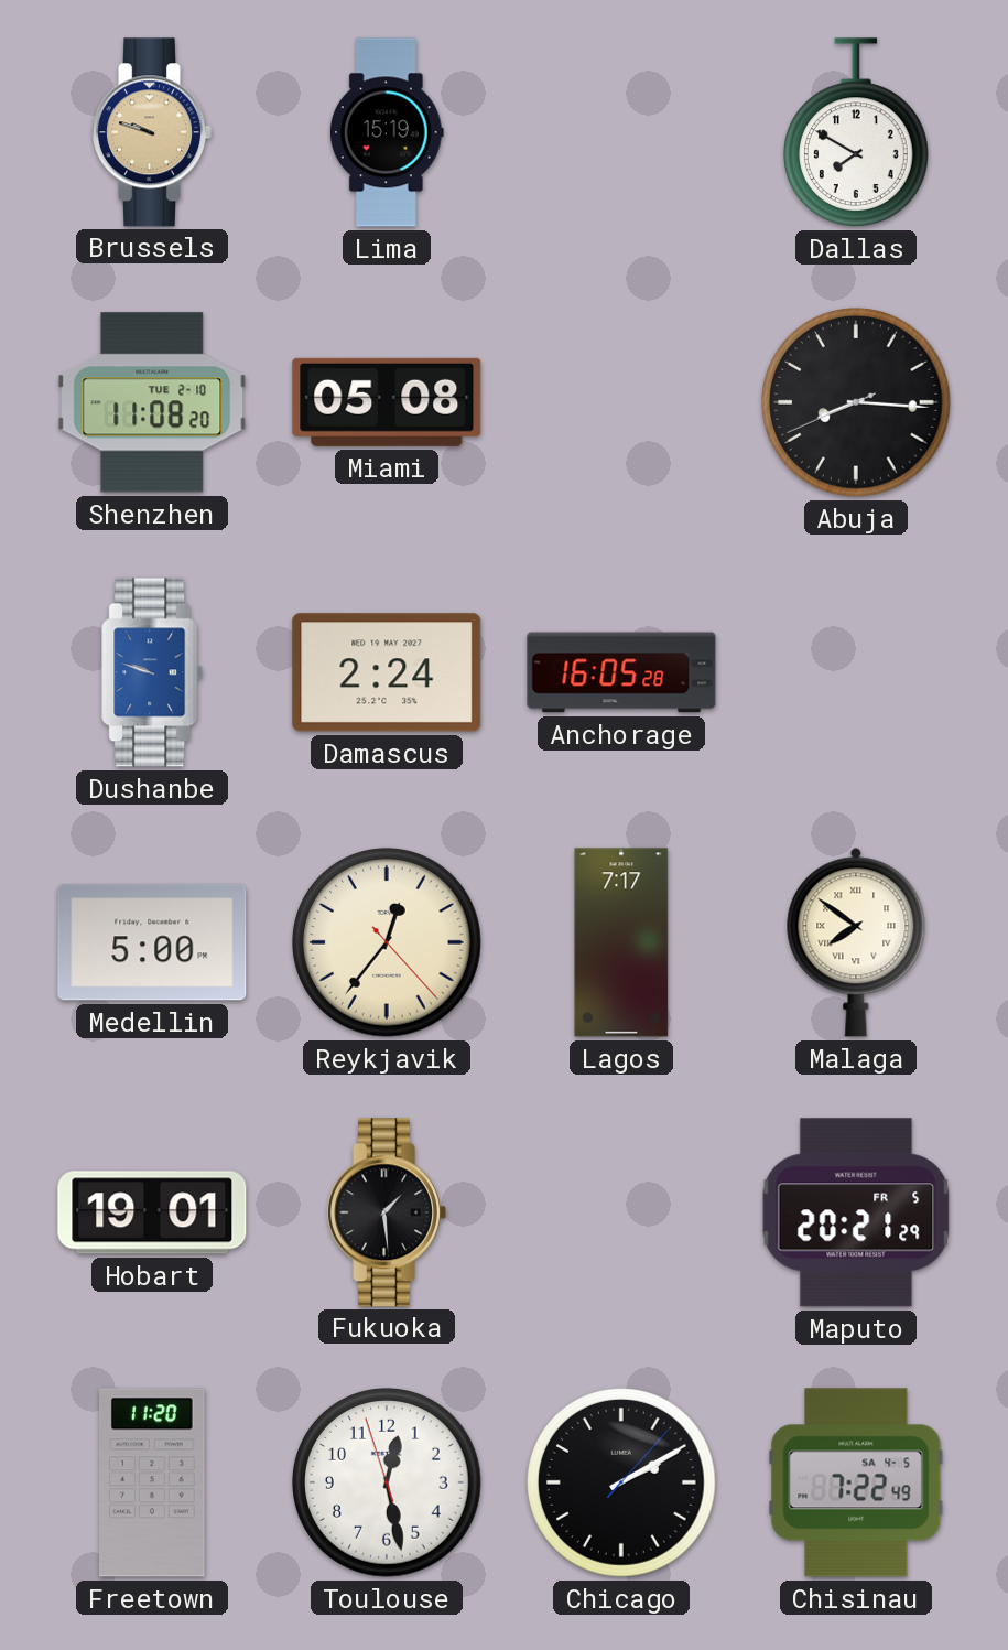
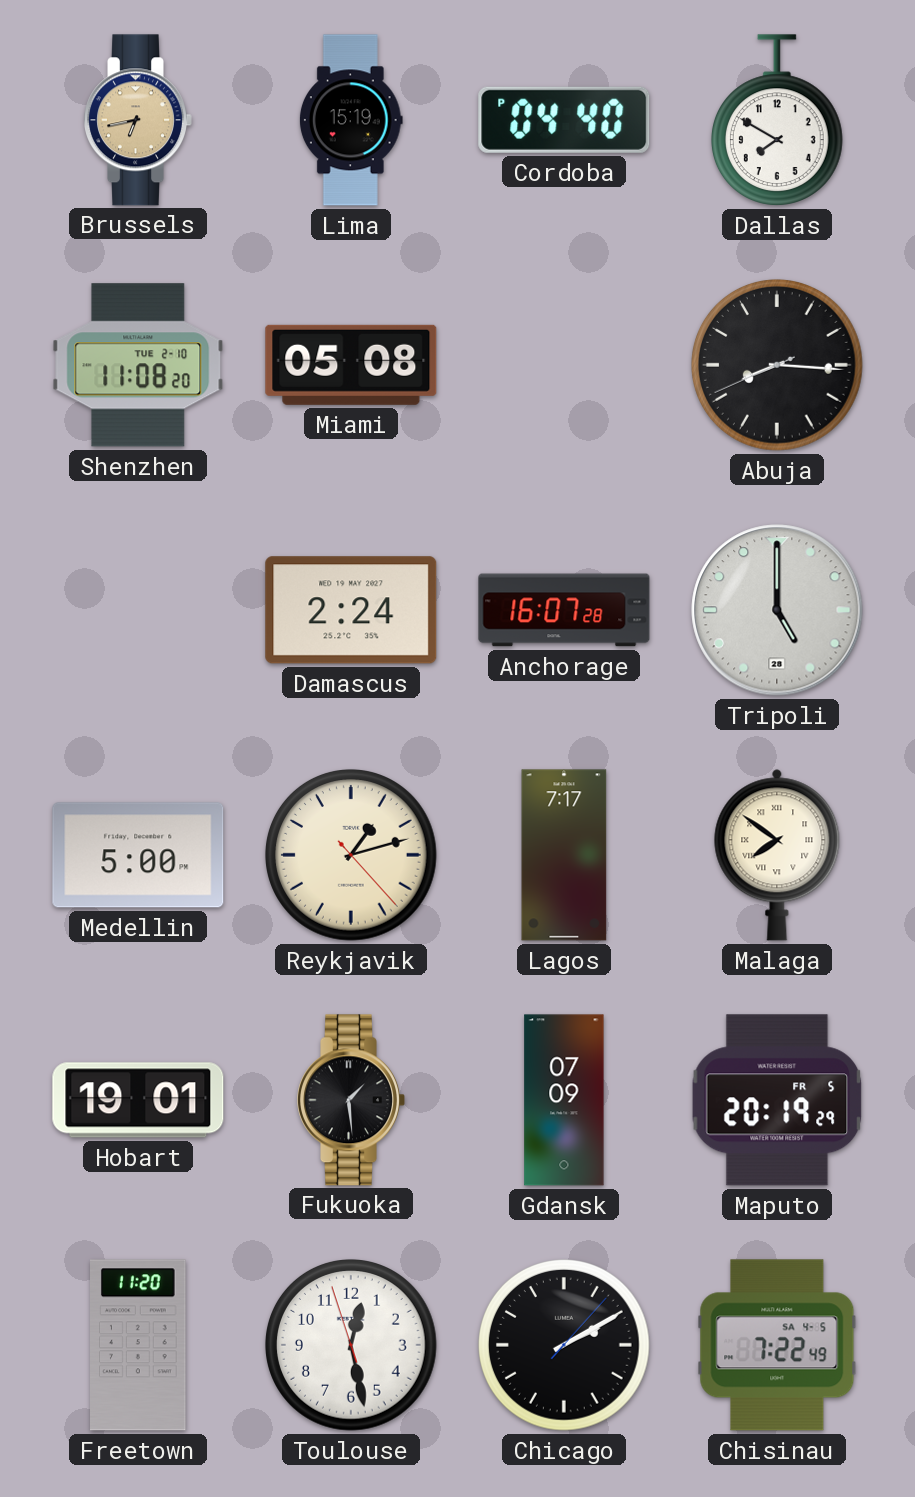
Brussels: 9:48 -> 6:43 (138, 120)
Cordoba: none -> 04:40 (564, 120)
Dushanbe: 9:48 -> none (153, 672)
Anchorage: 16:05 -> 16:07 (564, 610)
Tripoli: none -> 5:00 (777, 610)
Reykjavik: 12:36 -> 1:12 (352, 856)
Gdansk: none -> 07:09 (564, 1100)
Maputo: 20:21 -> 20:19 (777, 1100)
